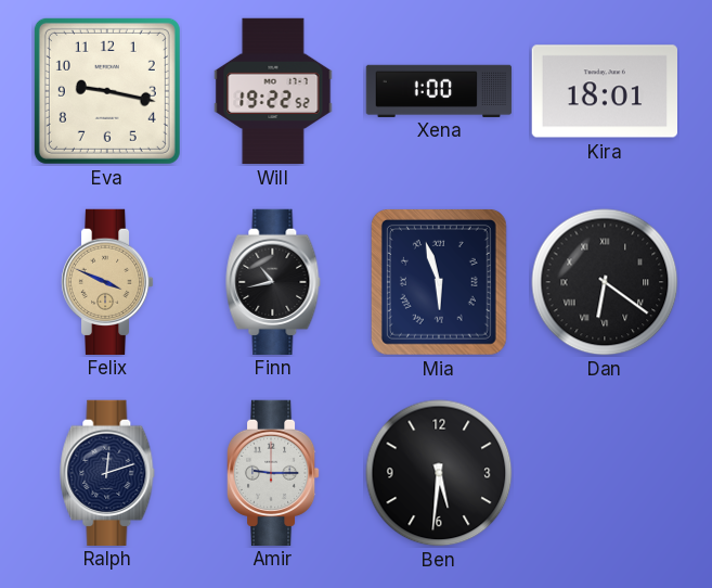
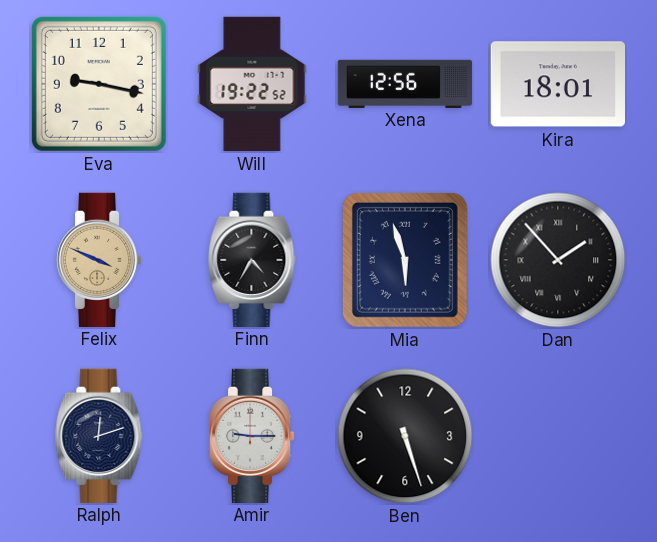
Xena: 1:00 -> 12:56 (405, 83)
Finn: 10:43 -> 4:35 (252, 259)
Dan: 6:21 -> 1:53 (558, 260)
Ben: 5:31 -> 5:27 (405, 436)
